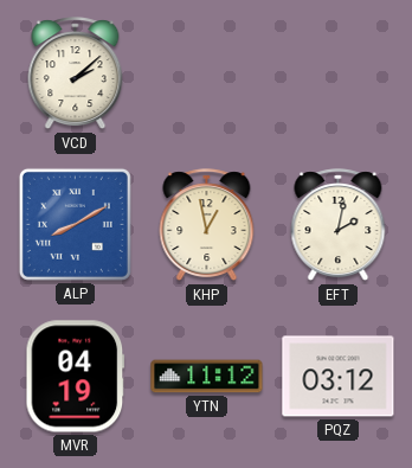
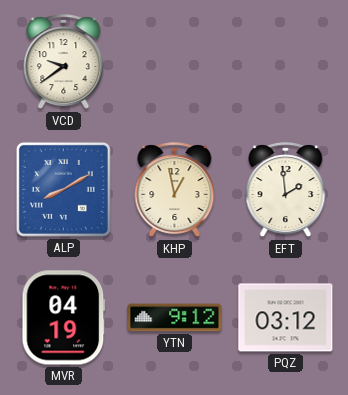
VCD: 2:08 -> 9:39 (64, 62)
EFT: 2:02 -> 1:59 (286, 190)
YTN: 11:12 -> 9:12 (175, 318)
